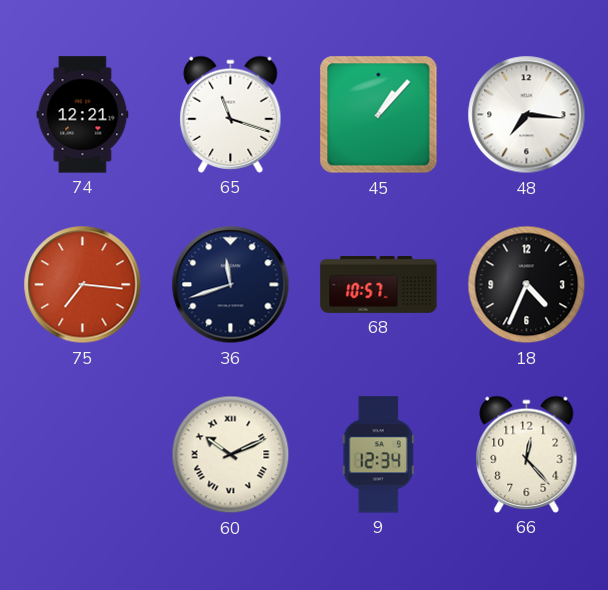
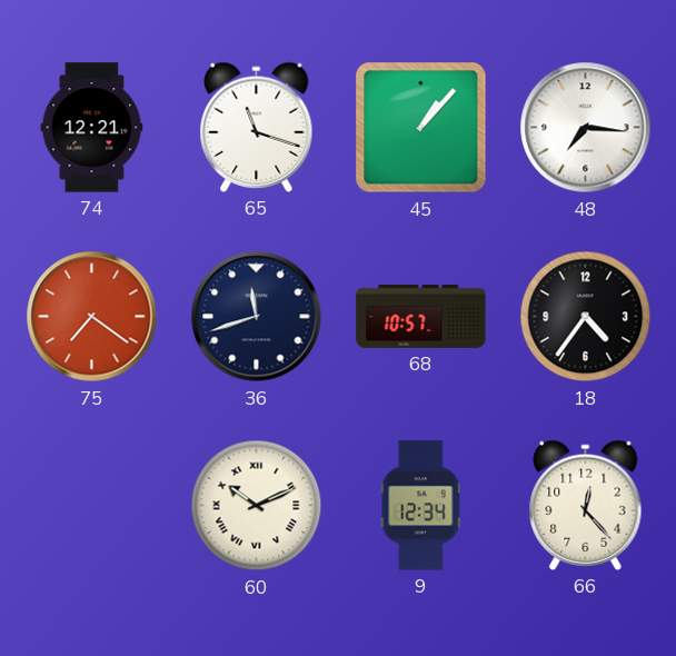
75: 7:16 -> 7:21 (92, 317)
18: 4:34 -> 4:36 (586, 317)
